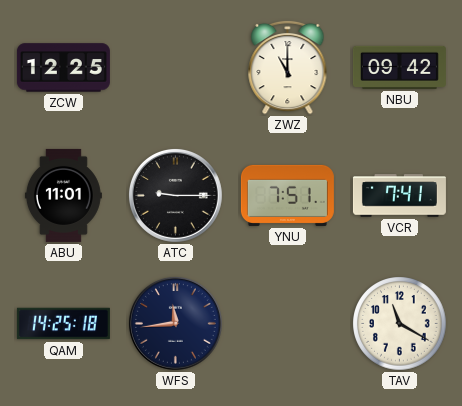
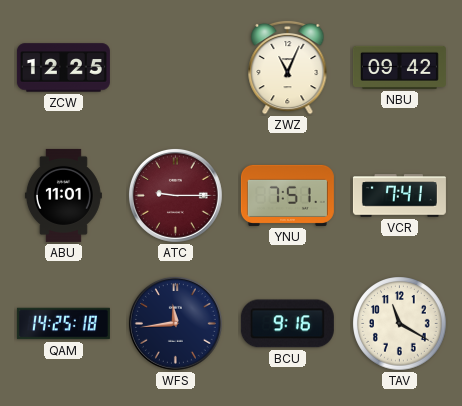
ZWZ: 11:00 -> 11:04 (288, 67)
ATC dial: black -> burgundy (175, 195)
BCU: none -> 9:16 (287, 324)
